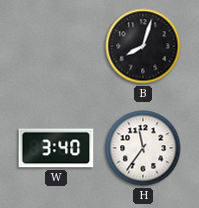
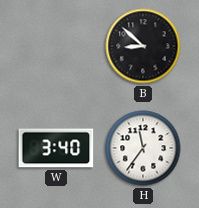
B: 8:03 -> 8:52 (143, 46)
